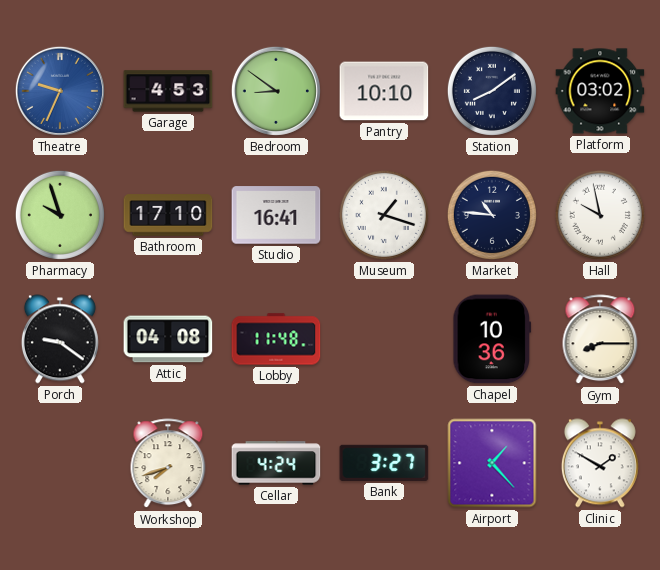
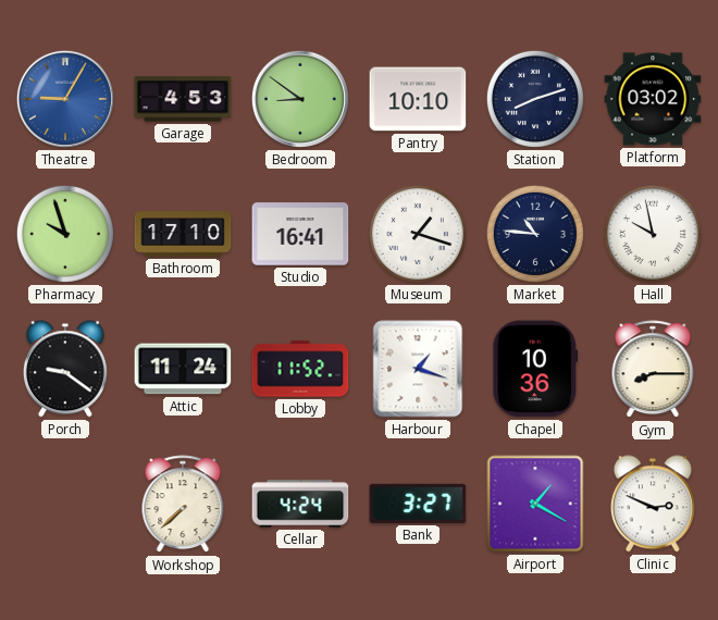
Theatre: 9:34 -> 9:05 (65, 99)
Station: 8:09 -> 8:12 (535, 99)
Attic: 04:08 -> 11:24 (183, 369)
Lobby: 11:48 -> 11:52 (300, 369)
Harbour: none -> 1:18 (418, 369)
Workshop: 7:42 -> 7:38 (183, 505)
Airport: 1:23 -> 1:20 (535, 504)
Clinic: 1:50 -> 2:49 (653, 504)
